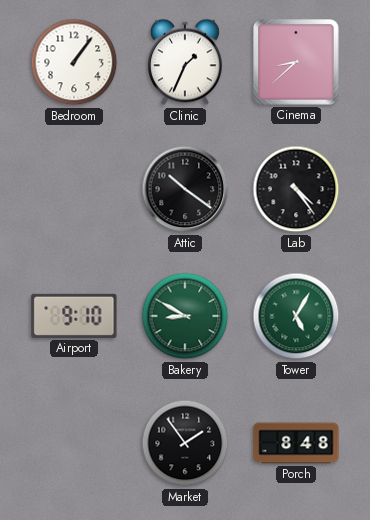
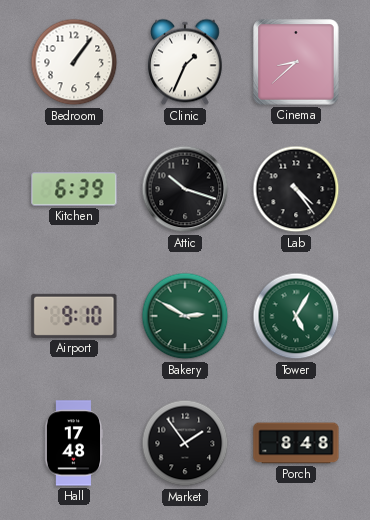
Kitchen: none -> 6:39 (74, 189)
Attic: 10:21 -> 10:18 (185, 189)
Bakery: 8:50 -> 2:50 (185, 316)
Hall: none -> 17:48 (74, 443)
